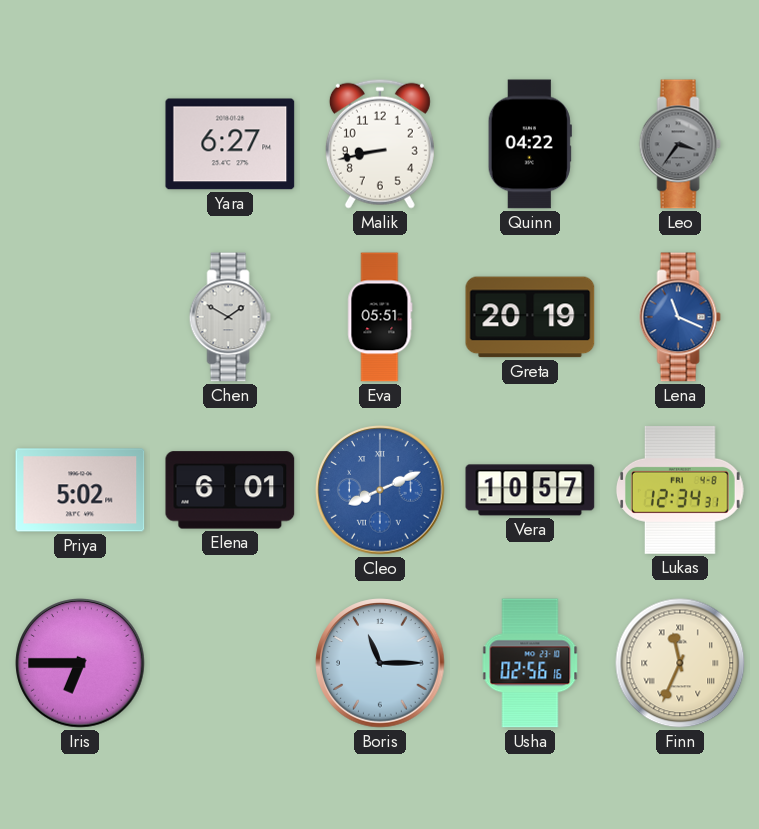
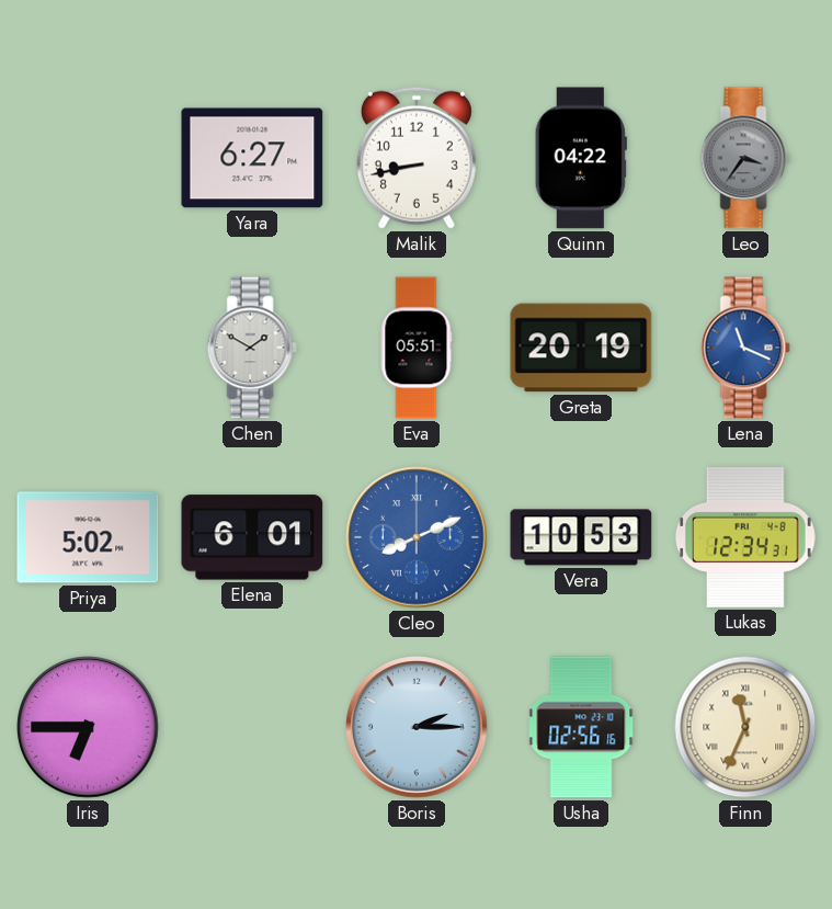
Vera: 10:57 -> 10:53 (581, 537)
Boris: 11:15 -> 2:15 (417, 727)
